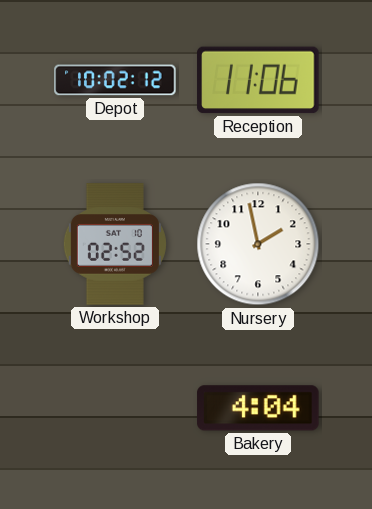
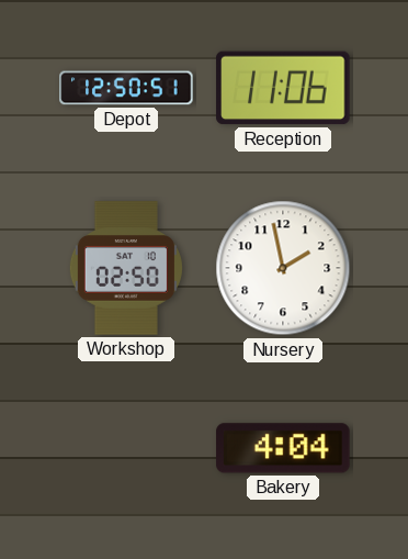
Depot: 10:02 -> 12:50 (126, 88)
Workshop: 02:52 -> 02:50 (126, 268)
